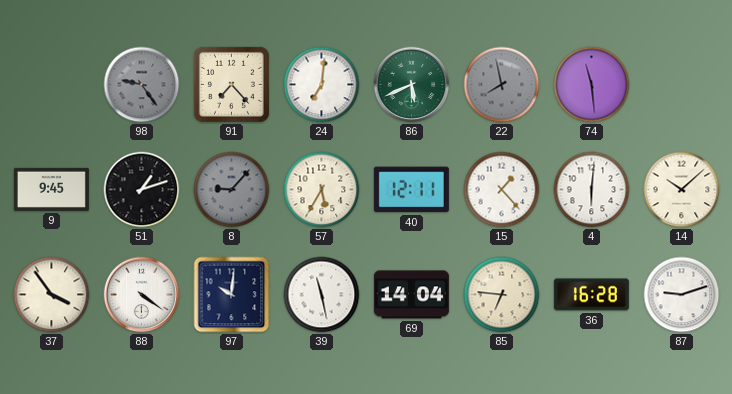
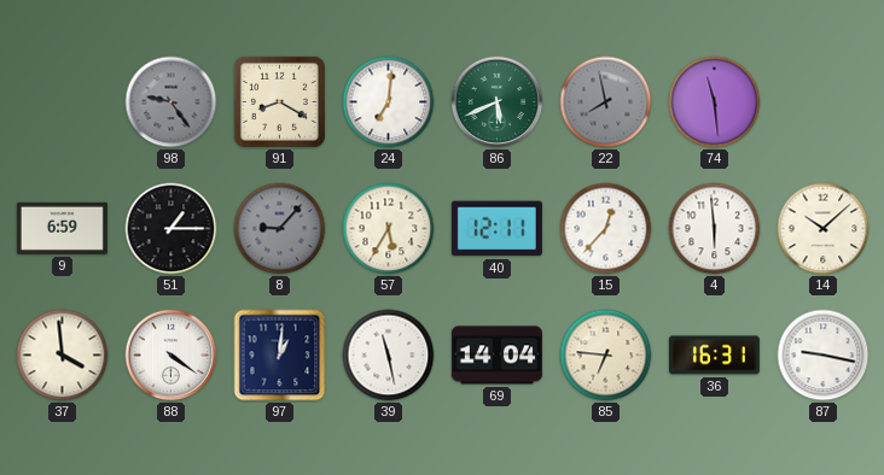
91: 7:23 -> 8:20 (279, 101)
9: 9:45 -> 6:59 (62, 228)
51: 1:12 -> 1:15 (171, 229)
15: 1:23 -> 12:37 (606, 229)
4: 6:01 -> 5:59 (715, 229)
37: 3:54 -> 3:59 (63, 356)
97: 10:01 -> 1:01 (280, 356)
36: 16:28 -> 16:31 (714, 356)
87: 9:12 -> 9:17 (824, 356)
